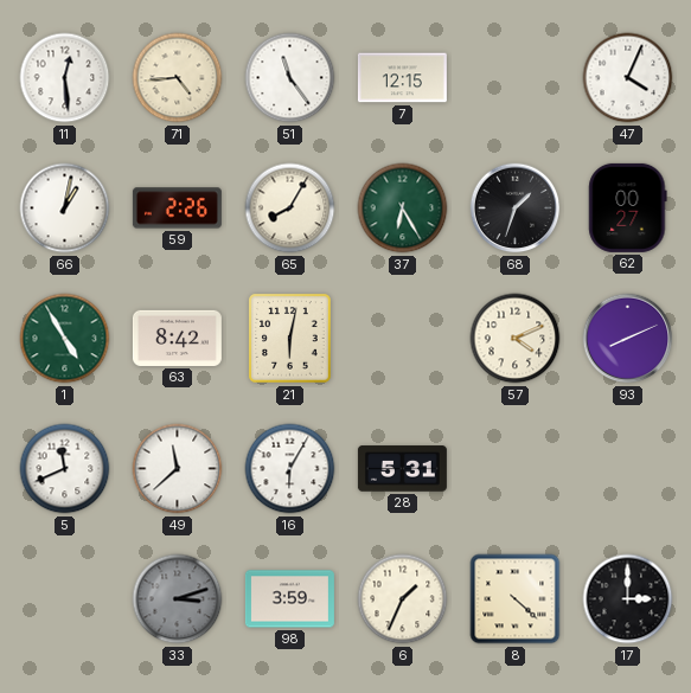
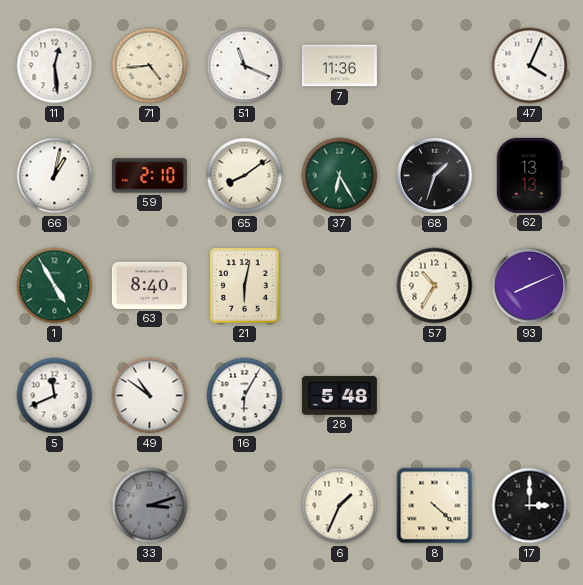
51: 11:24 -> 11:19 (245, 66)
7: 12:15 -> 11:36 (339, 66)
59: 2:26 -> 2:10 (149, 176)
65: 8:05 -> 8:09 (245, 176)
62: 00:27 -> 13:13 (530, 175)
63: 8:42 -> 8:40 (149, 285)
57: 4:11 -> 10:35 (435, 286)
49: 11:38 -> 10:51 (150, 396)
28: 5:31 -> 5:48 (339, 396)
98: 3:59 -> none (289, 599)
